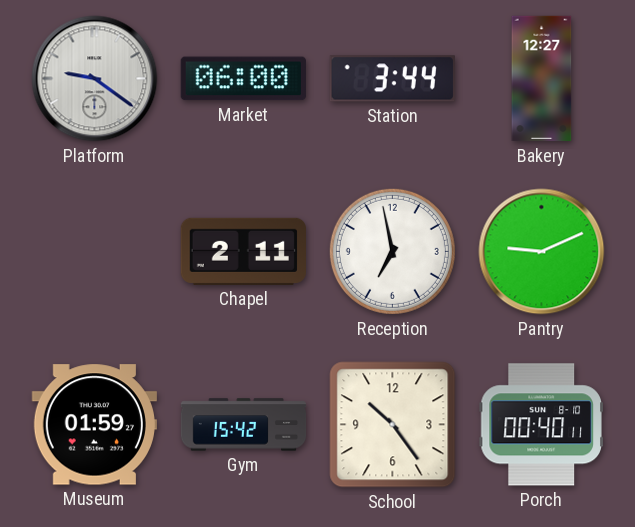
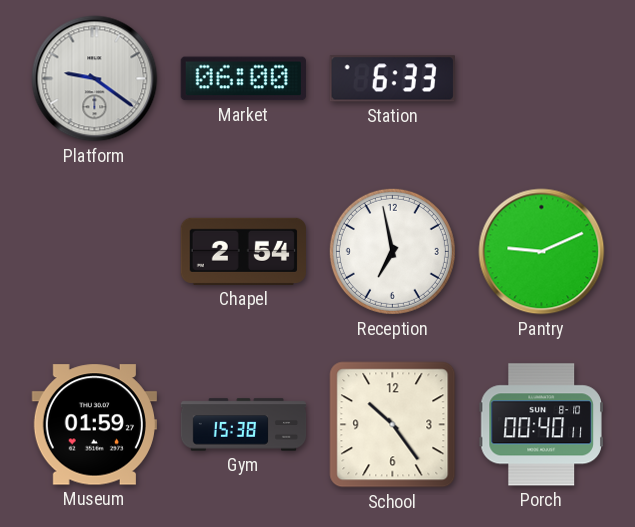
Station: 3:44 -> 6:33 (392, 79)
Bakery: 12:27 -> none (542, 79)
Chapel: 2:11 -> 2:54 (243, 251)
Gym: 15:42 -> 15:38 (244, 425)
